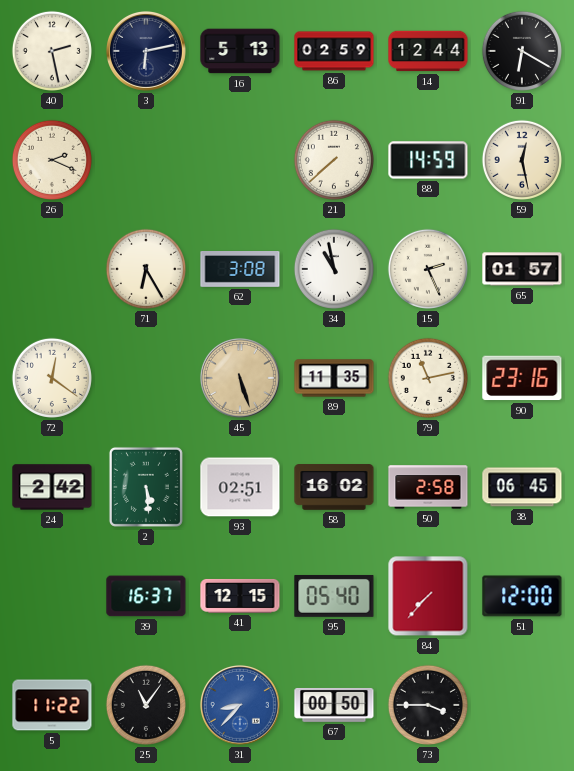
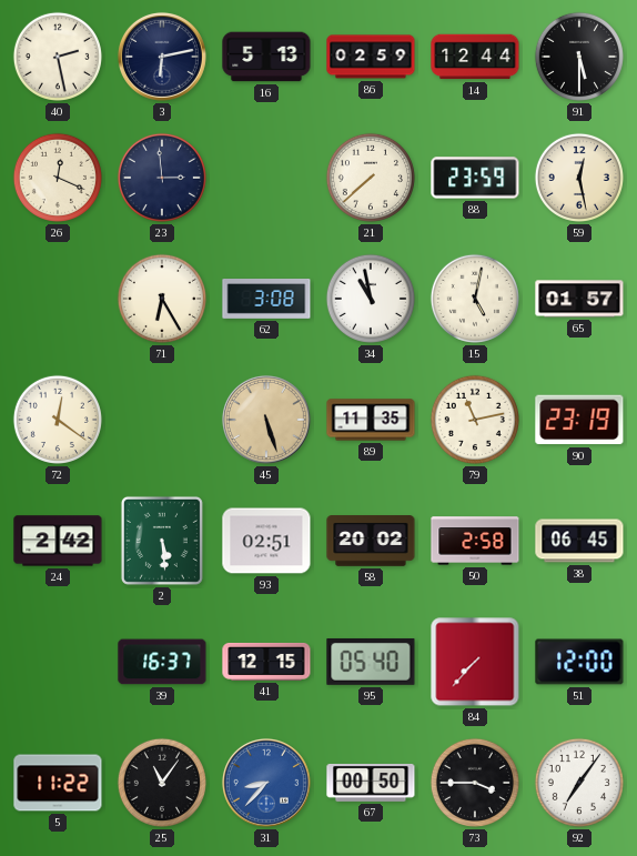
91: 6:20 -> 5:30 (579, 57)
26: 2:19 -> 12:19 (58, 178)
23: none -> 2:59 (162, 178)
88: 14:59 -> 23:59 (475, 178)
15: 2:26 -> 5:02 (475, 299)
90: 23:16 -> 23:19 (579, 420)
58: 16:02 -> 20:02 (371, 541)
92: none -> 7:06 (579, 783)
